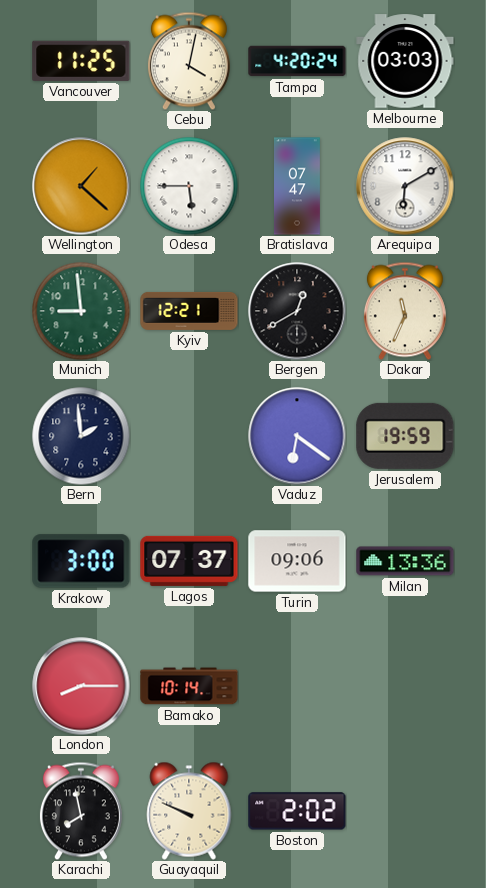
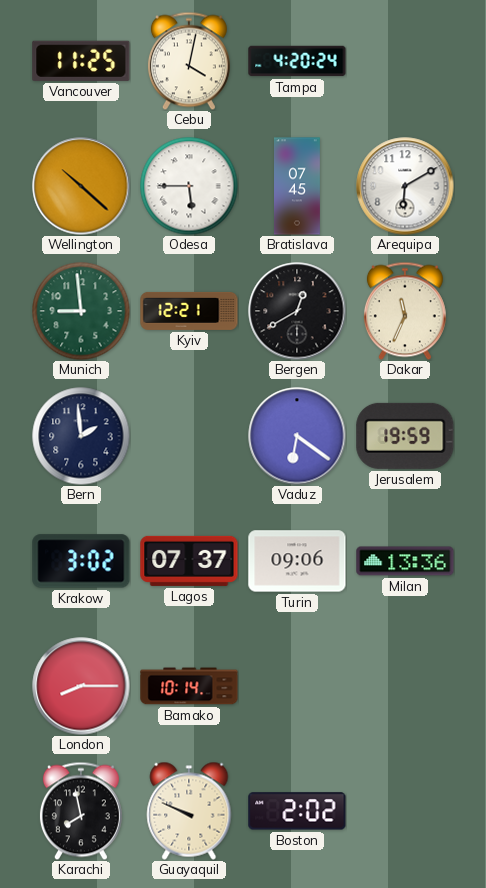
Melbourne: 03:03 -> none (405, 61)
Wellington: 1:22 -> 10:22 (81, 186)
Bratislava: 07:47 -> 07:45 (298, 186)
Krakow: 3:00 -> 3:02 (81, 561)
